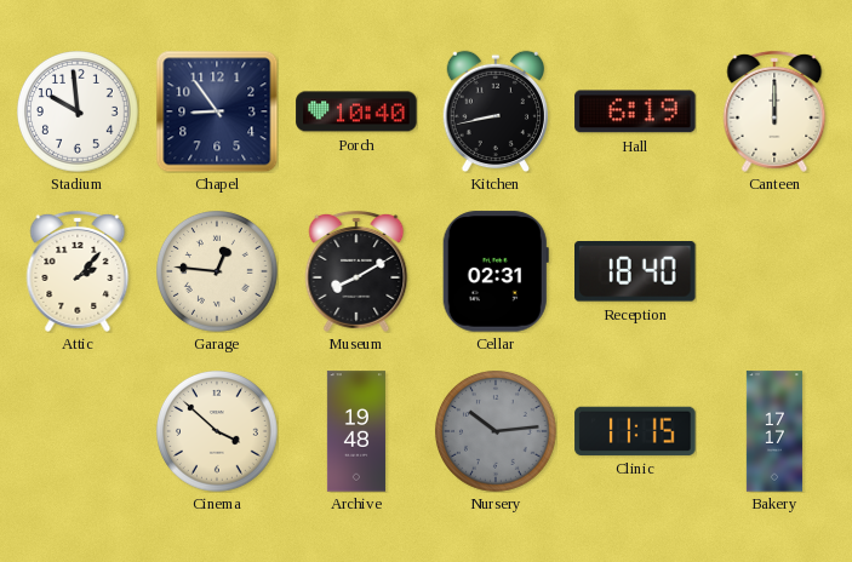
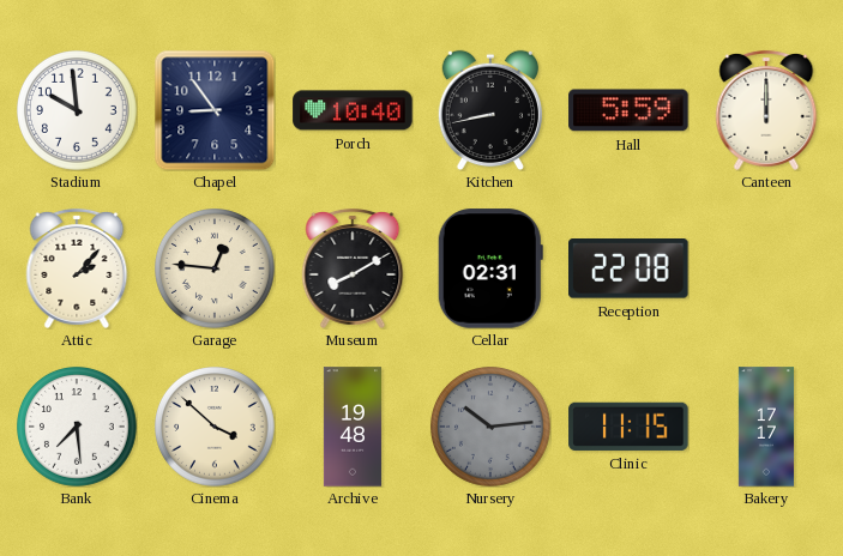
Hall: 6:19 -> 5:59 (628, 110)
Reception: 18:40 -> 22:08 (628, 270)
Bank: none -> 7:29 (78, 428)
